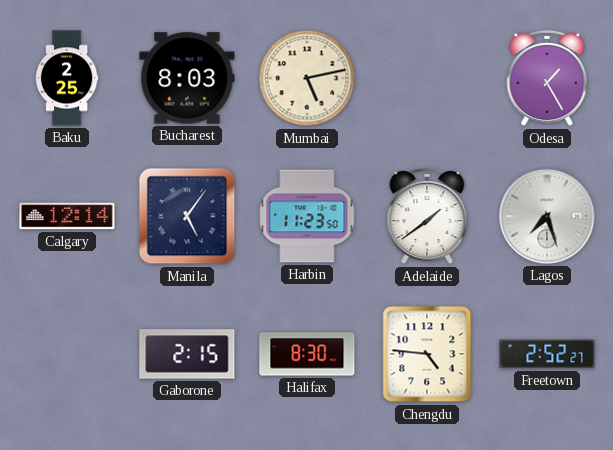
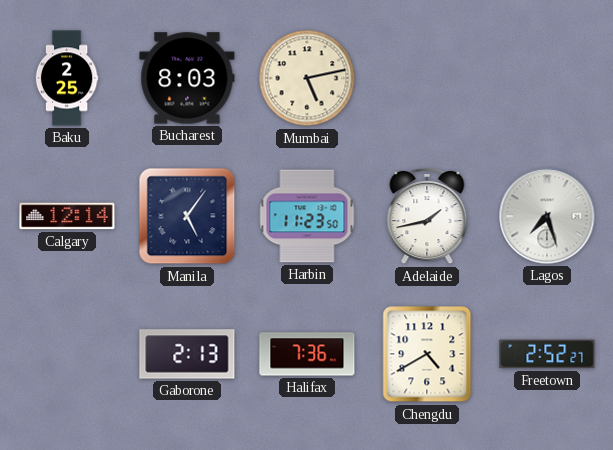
Odesa: 1:25 -> none (547, 78)
Adelaide: 1:39 -> 1:43 (427, 216)
Gaborone: 2:15 -> 2:13 (187, 354)
Halifax: 8:30 -> 7:36 (307, 354)
Chengdu: 4:46 -> 4:40 (427, 354)
